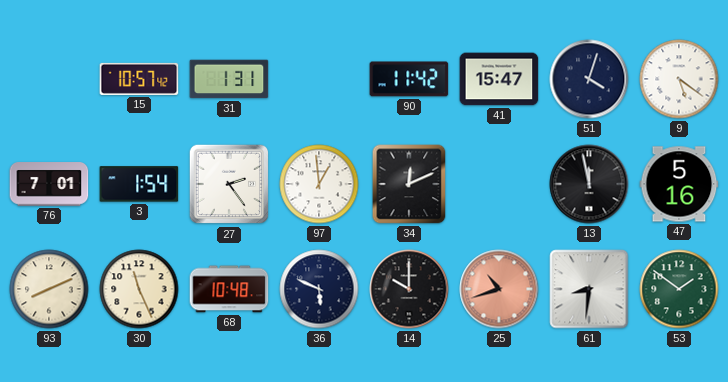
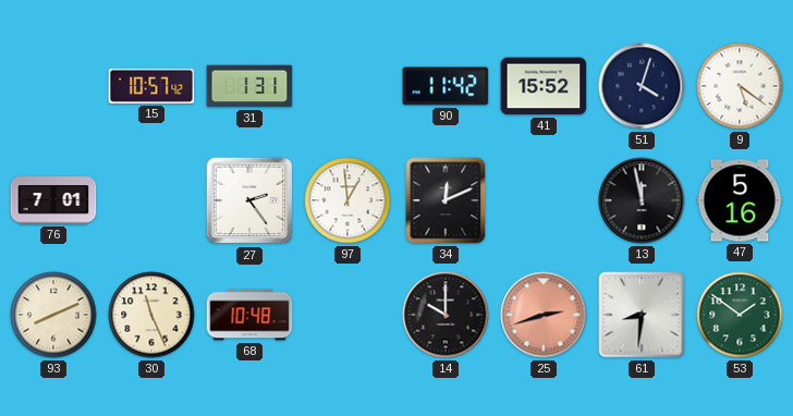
41: 15:47 -> 15:52 (544, 86)
3: 1:54 -> none (139, 184)
36: 5:49 -> none (319, 289)
25: 10:42 -> 2:42 (544, 315)
